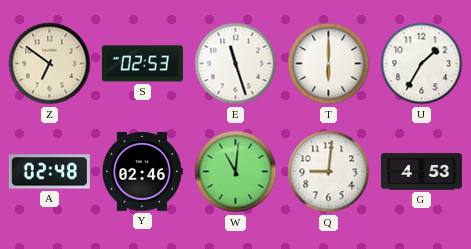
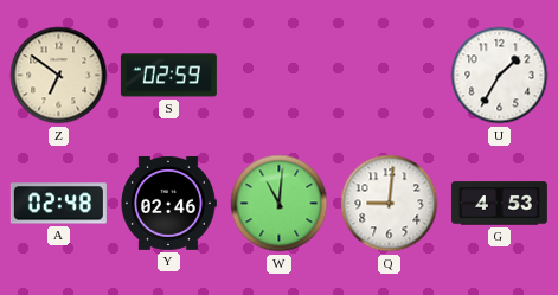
S: 02:53 -> 02:59 (168, 76)
E: 11:27 -> none (236, 64)
T: 6:00 -> none (329, 64)
